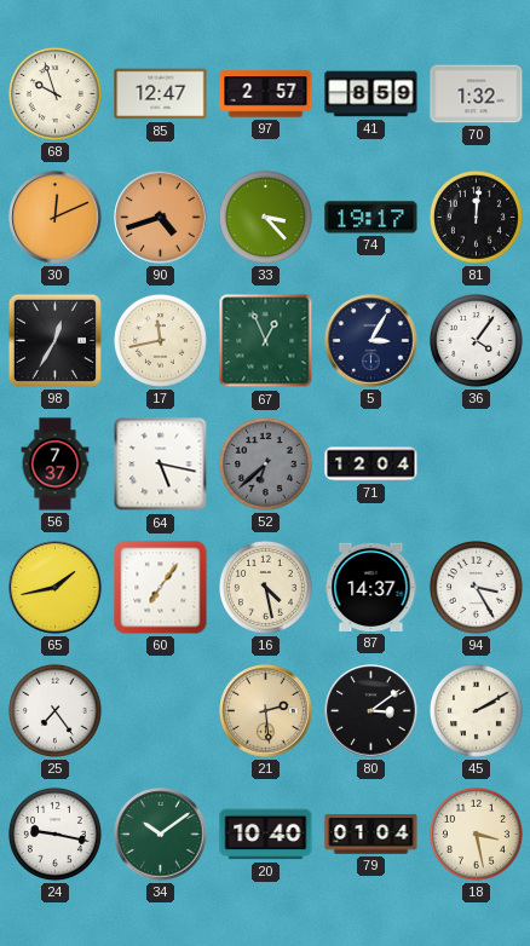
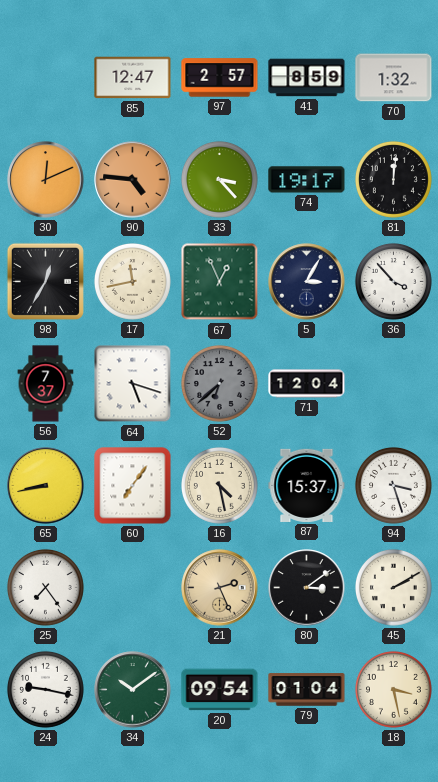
68: 9:57 -> none (54, 93)
90: 4:42 -> 4:46 (133, 180)
36: 4:06 -> 3:53 (393, 281)
64: 5:17 -> 5:18 (133, 384)
65: 1:43 -> 8:43 (46, 486)
87: 14:37 -> 15:37 (307, 485)
94: 3:25 -> 3:27 (393, 485)
21: 2:29 -> 2:26 (220, 588)
20: 10:40 -> 09:54 (220, 690)
